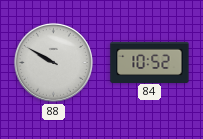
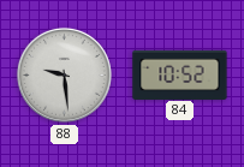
88: 9:50 -> 9:29 (64, 74)
